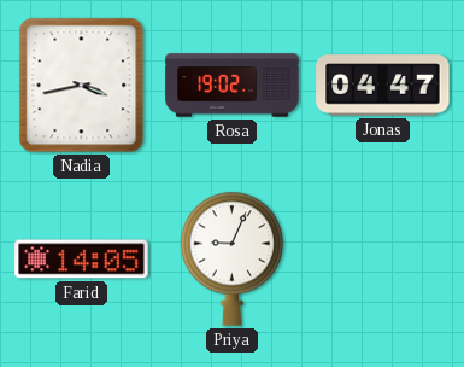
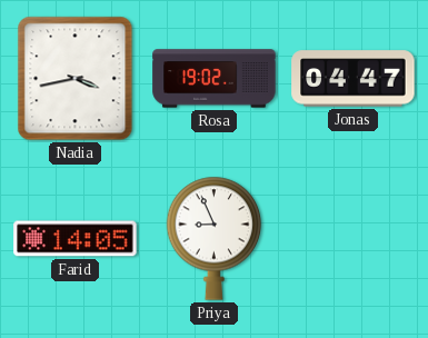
Priya: 9:04 -> 8:56 (215, 238)
